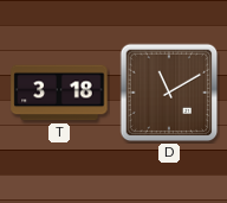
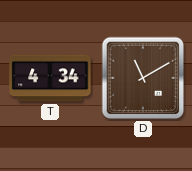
T: 3:18 -> 4:34 (50, 78)
